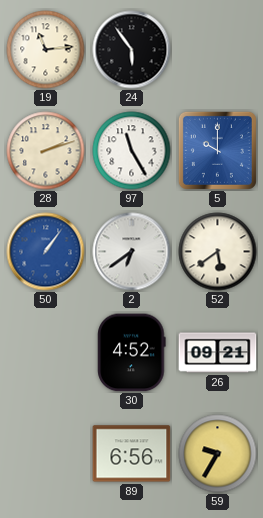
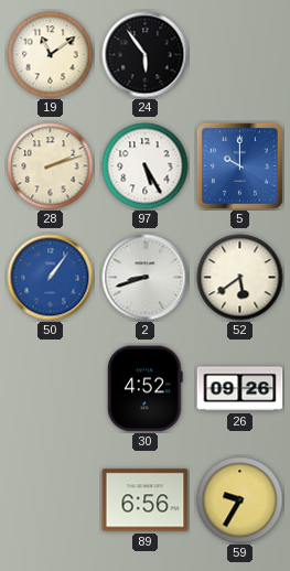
19: 11:14 -> 11:09 (51, 55)
97: 11:25 -> 5:25 (146, 166)
2: 6:39 -> 8:42 (146, 278)
26: 09:21 -> 09:26 (240, 389)
